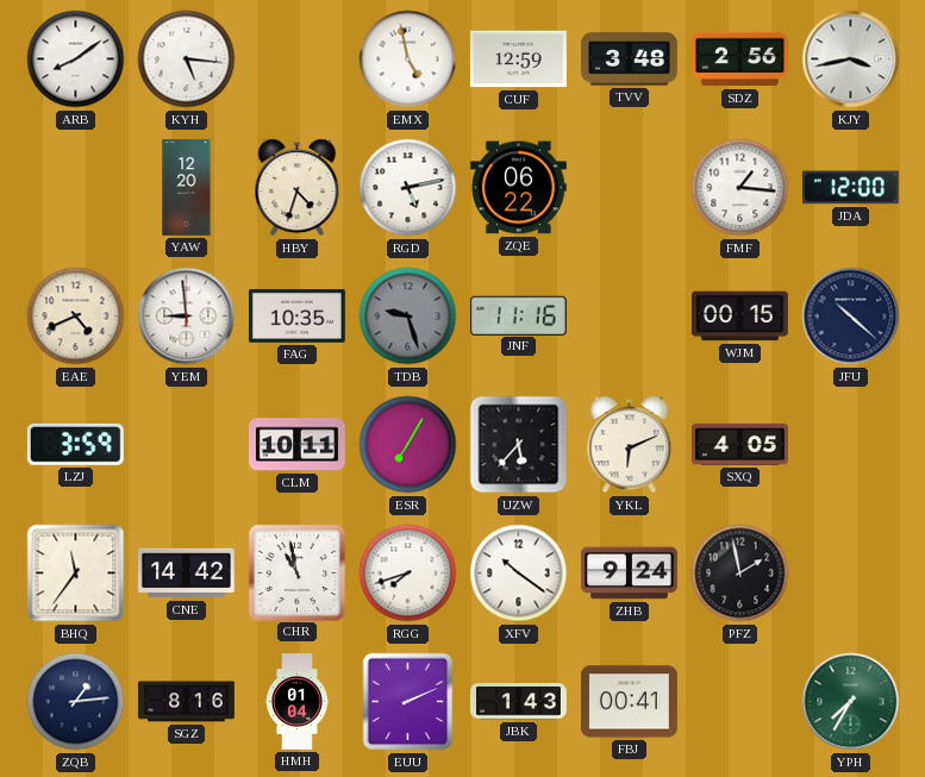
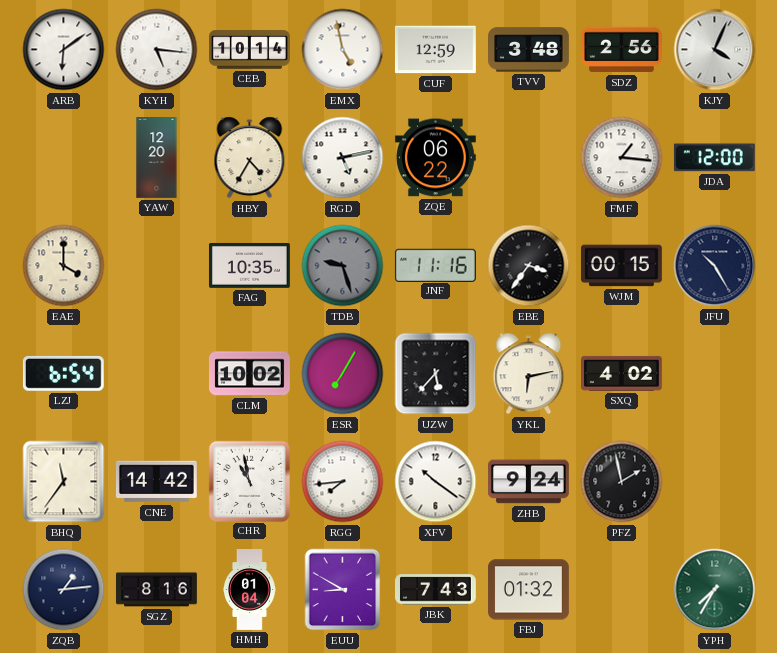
ARB: 8:09 -> 6:09 (64, 50)
CEB: none -> 10:14 (250, 50)
KJY: 3:43 -> 4:04 (715, 50)
HBY: 4:33 -> 4:35 (250, 158)
EAE: 4:41 -> 4:00 (64, 266)
YEM: 8:59 -> none (187, 317)
EBE: none -> 3:36 (529, 266)
JFU: 10:22 -> 10:25 (715, 266)
LZJ: 3:59 -> 6:54 (63, 373)
CLM: 10:11 -> 10:02 (250, 374)
YKL: 6:11 -> 6:13 (529, 374)
SXQ: 4:05 -> 4:02 (622, 373)
RGG: 7:42 -> 7:44 (343, 482)
EUU: 2:11 -> 8:50 (343, 590)
JBK: 1:43 -> 7:43 (436, 590)
FBJ: 00:41 -> 01:32 (528, 590)
